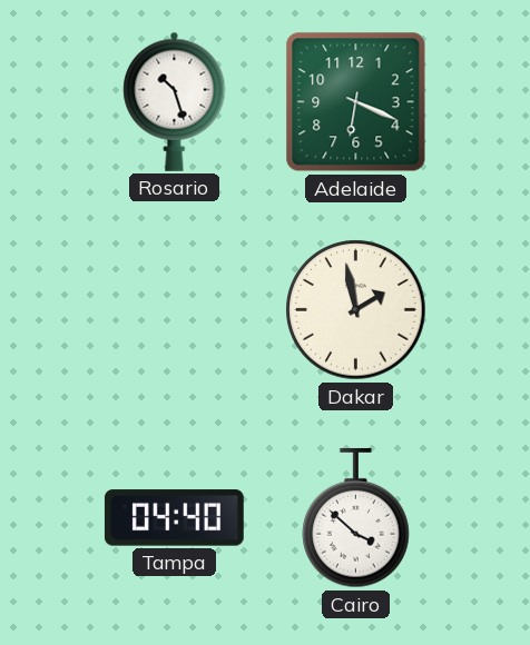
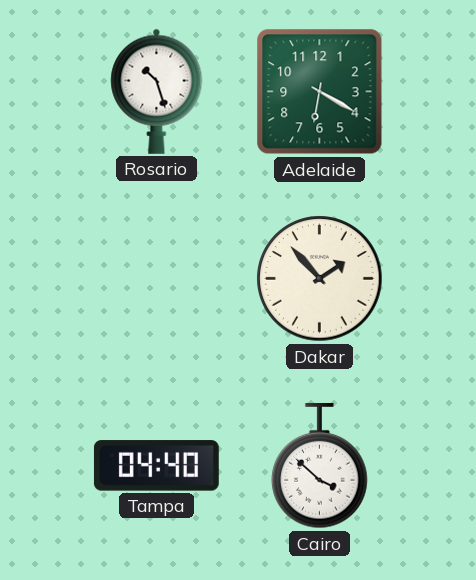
Adelaide: 6:19 -> 6:20 (320, 92)
Dakar: 1:58 -> 1:53 (320, 279)
